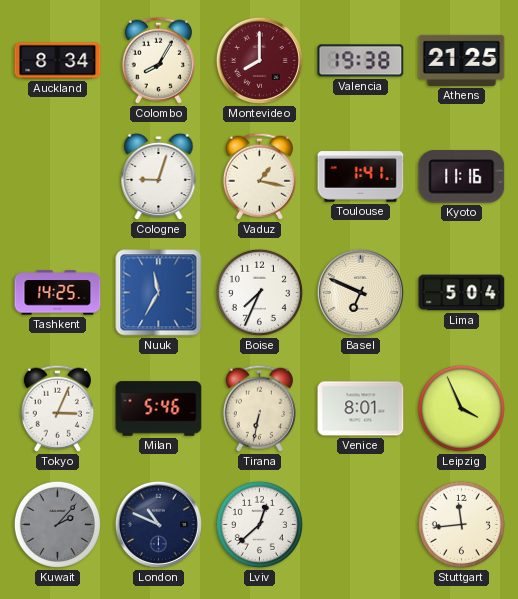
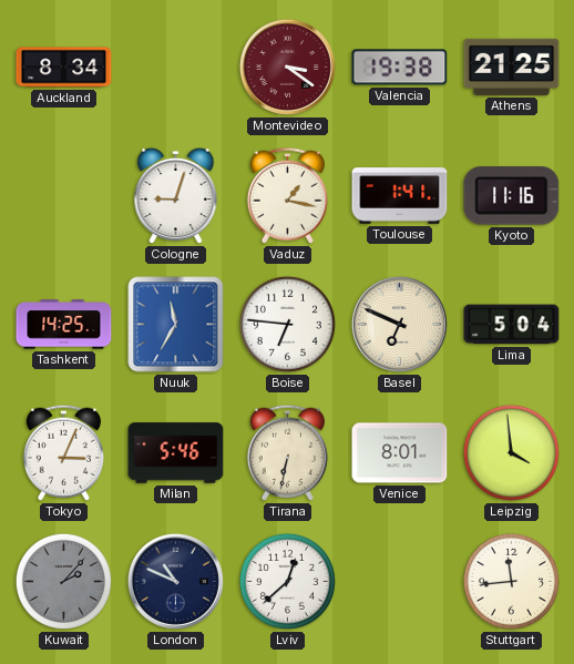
Colombo: 8:05 -> none (158, 60)
Montevideo: 8:00 -> 3:21 (287, 67)
Boise: 7:34 -> 6:46 (287, 324)
Leipzig: 3:56 -> 3:59 (511, 452)
